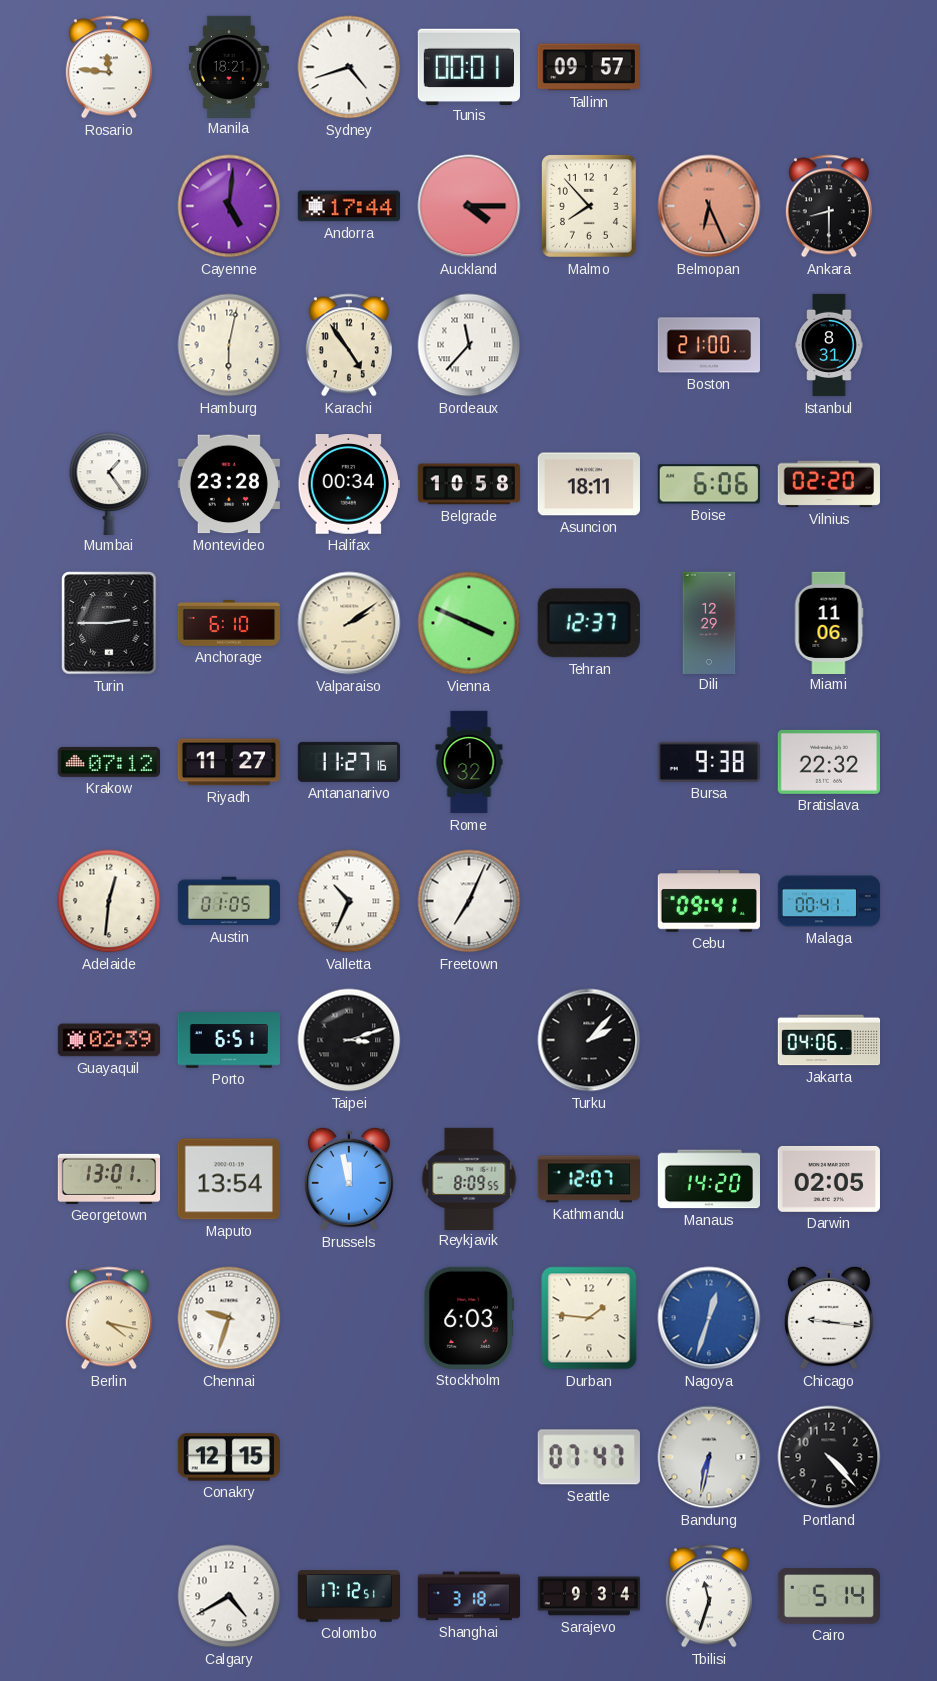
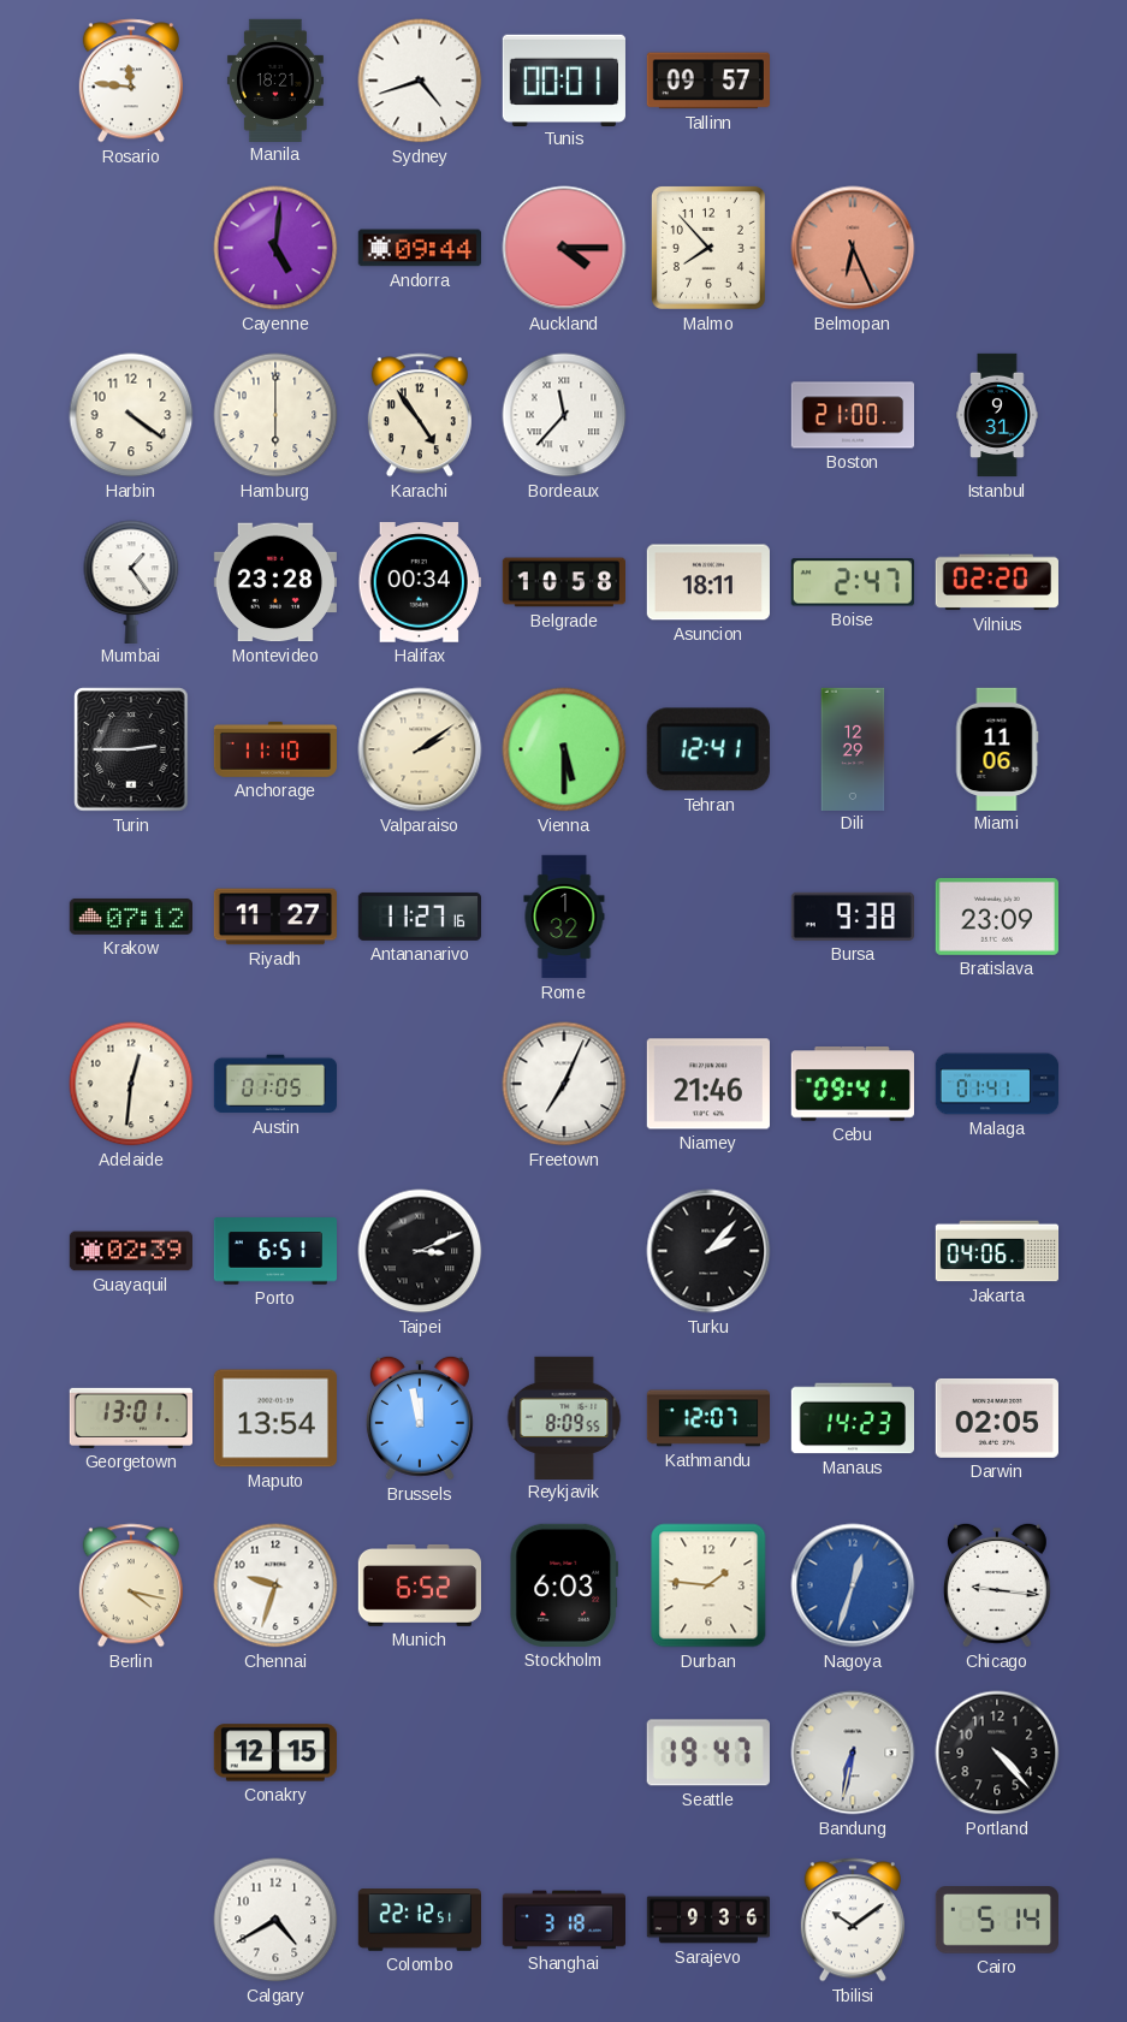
Andorra: 17:44 -> 09:44 (419, 248)
Ankara: 8:30 -> none (829, 206)
Harbin: none -> 4:21 (131, 415)
Hamburg: 6:02 -> 6:00 (275, 415)
Istanbul: 8:31 -> 9:31 (997, 415)
Boise: 6:06 -> 2:47 (853, 582)
Anchorage: 6:10 -> 11:10 (274, 749)
Vienna: 3:49 -> 5:30 (564, 749)
Tehran: 12:37 -> 12:41 (708, 749)
Bratislava: 22:32 -> 23:09 (997, 917)
Valletta: 10:34 -> none (349, 901)
Niamey: none -> 21:46 (708, 1084)
Malaga: 00:41 -> 01:41 (997, 1084)
Taipei: 3:12 -> 3:11 (420, 1251)
Manaus: 14:20 -> 14:23 (852, 1418)
Munich: none -> 6:52 (419, 1585)
Seattle: 07:47 -> 19:47 (708, 1753)
Colombo: 17:12 -> 22:12 (419, 1920)
Sarajevo: 9:34 -> 9:36 (707, 1920)
Tbilisi: 11:33 -> 10:09 (853, 1920)
